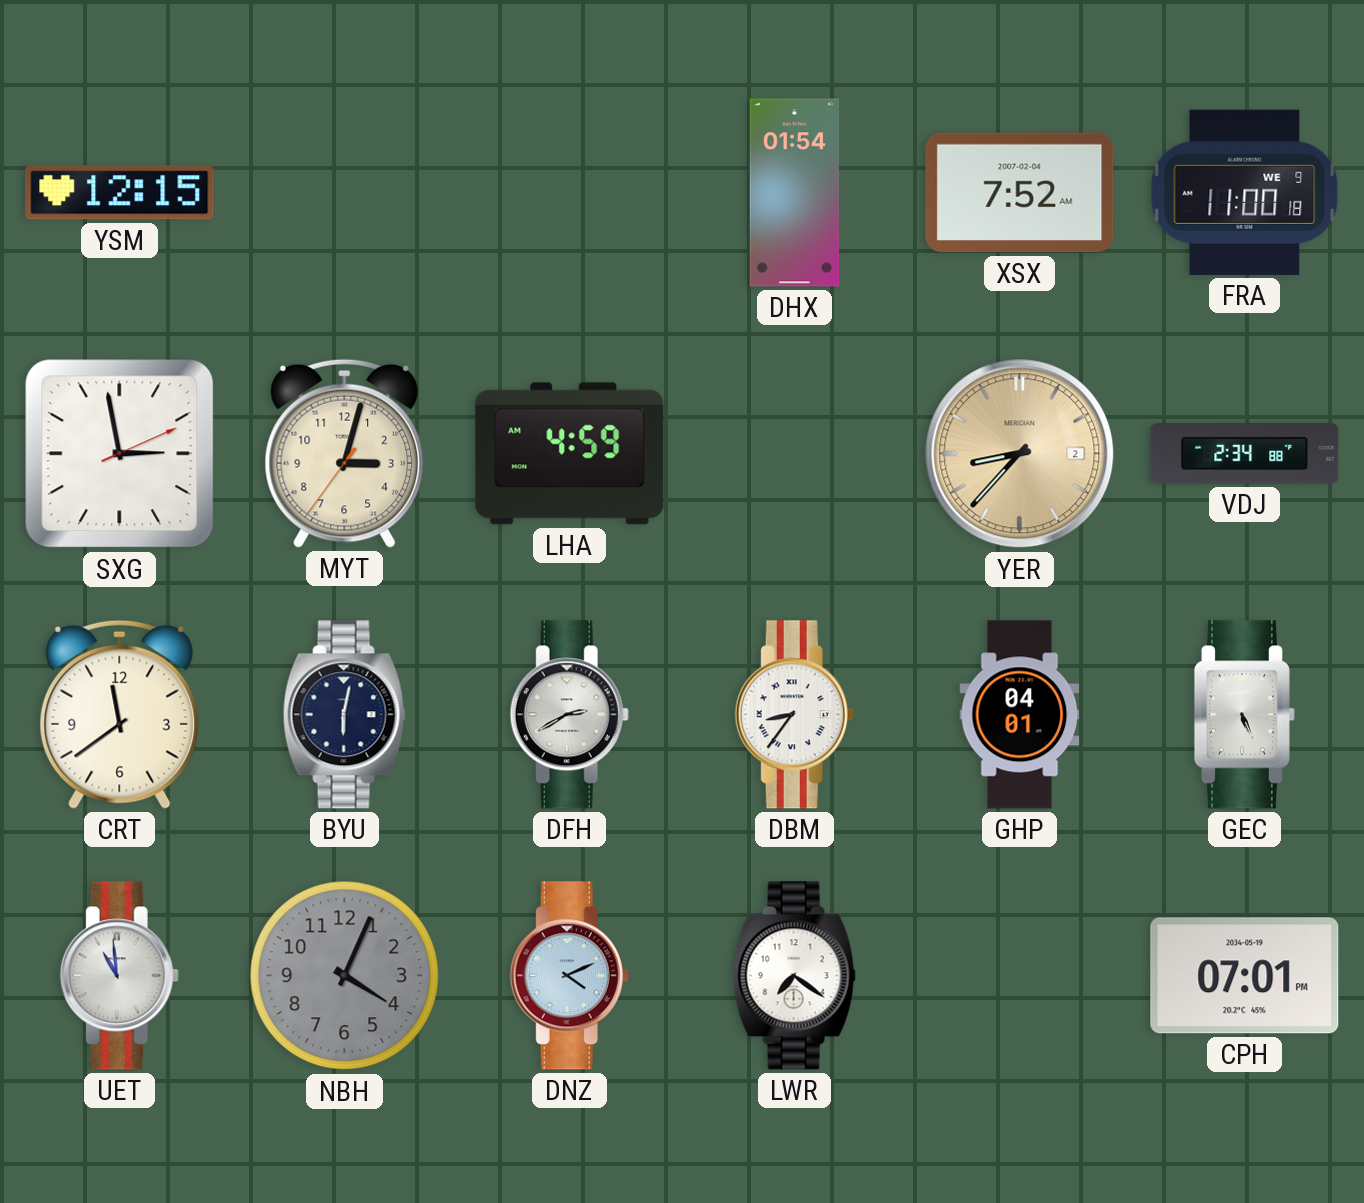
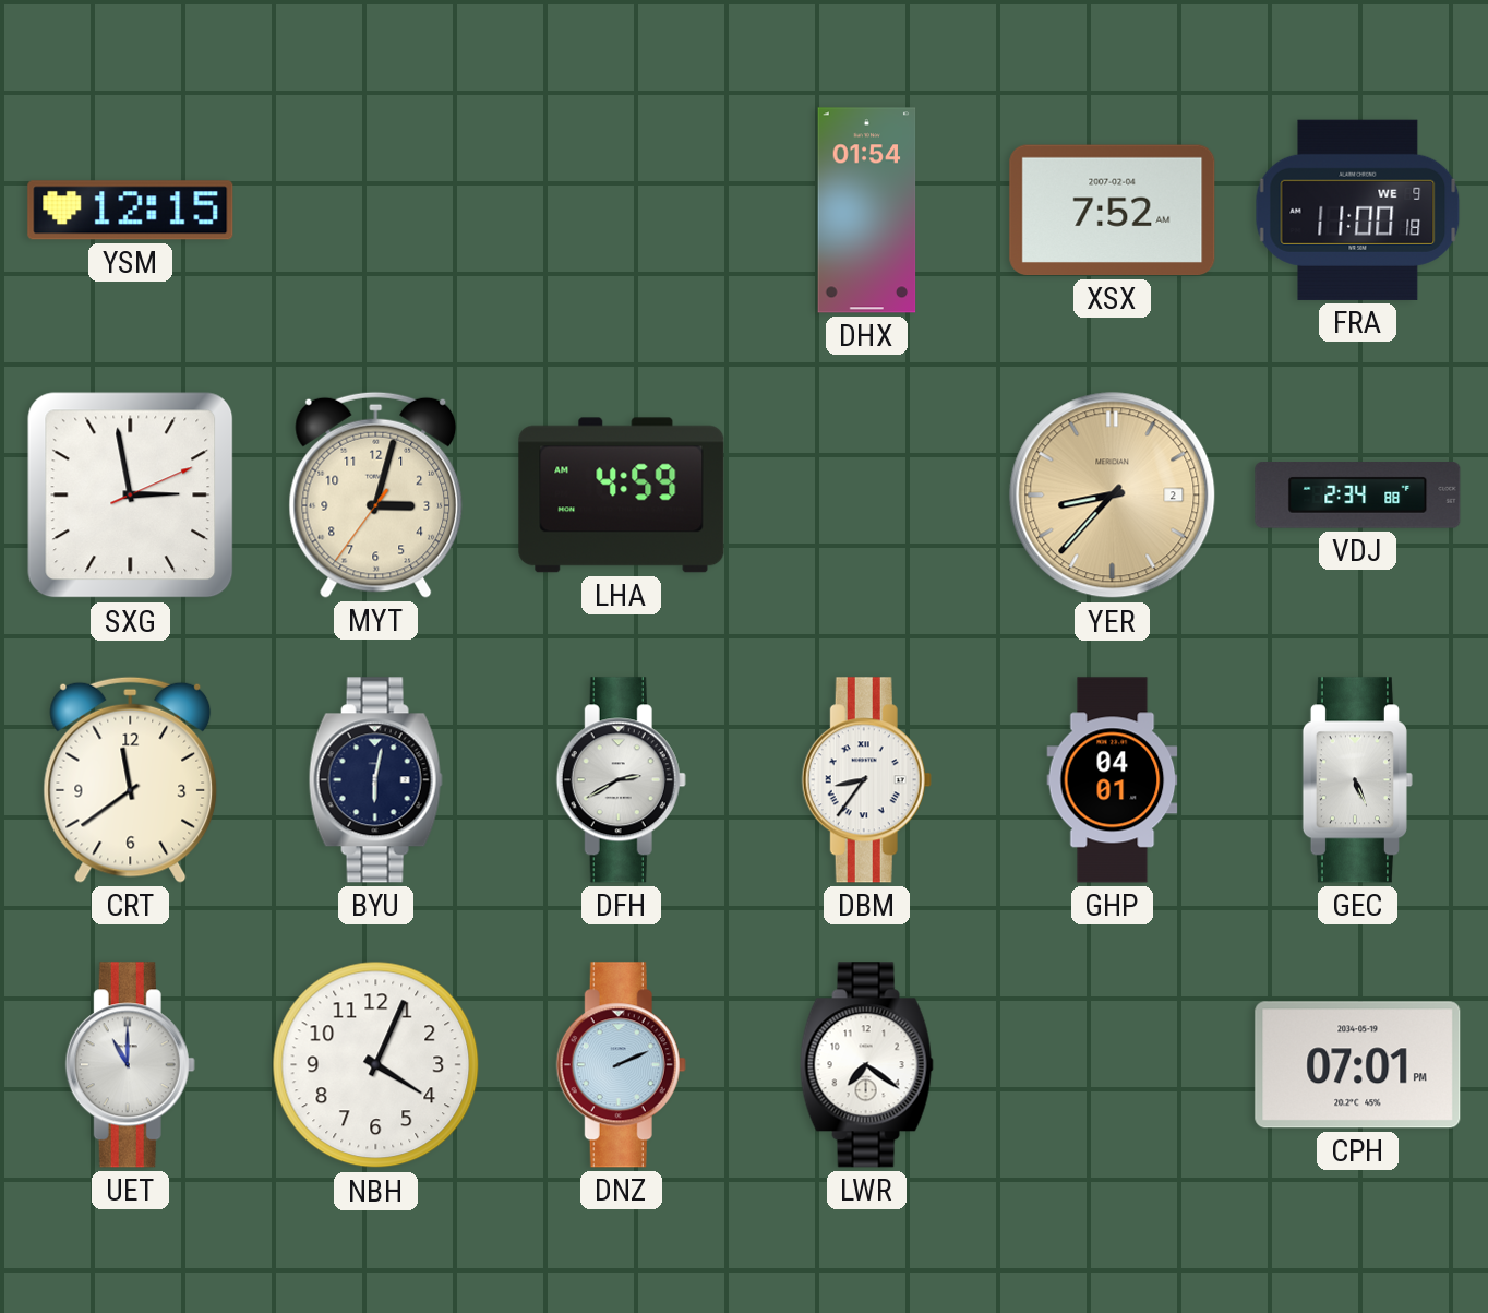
UET: 10:59 -> 11:00 (130, 1065)
NBH dial: grey -> white (376, 1065)
DNZ: 4:11 -> 2:11 (621, 1065)
